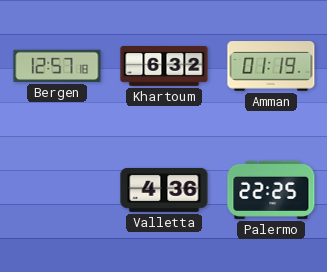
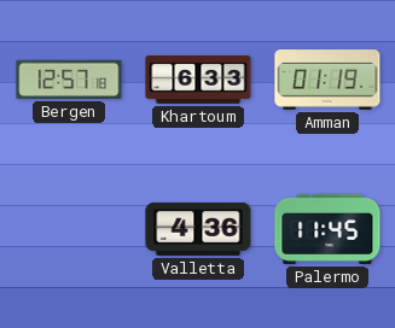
Khartoum: 6:32 -> 6:33 (198, 81)
Palermo: 22:25 -> 11:45 (327, 229)
